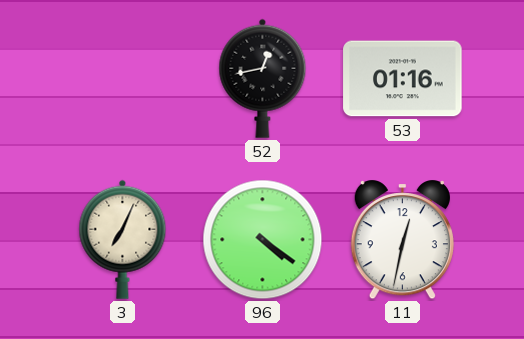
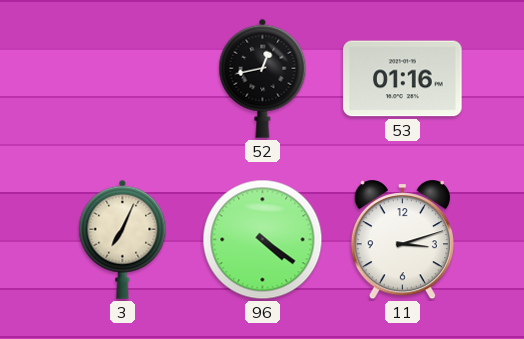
11: 12:32 -> 3:12 (402, 240)
